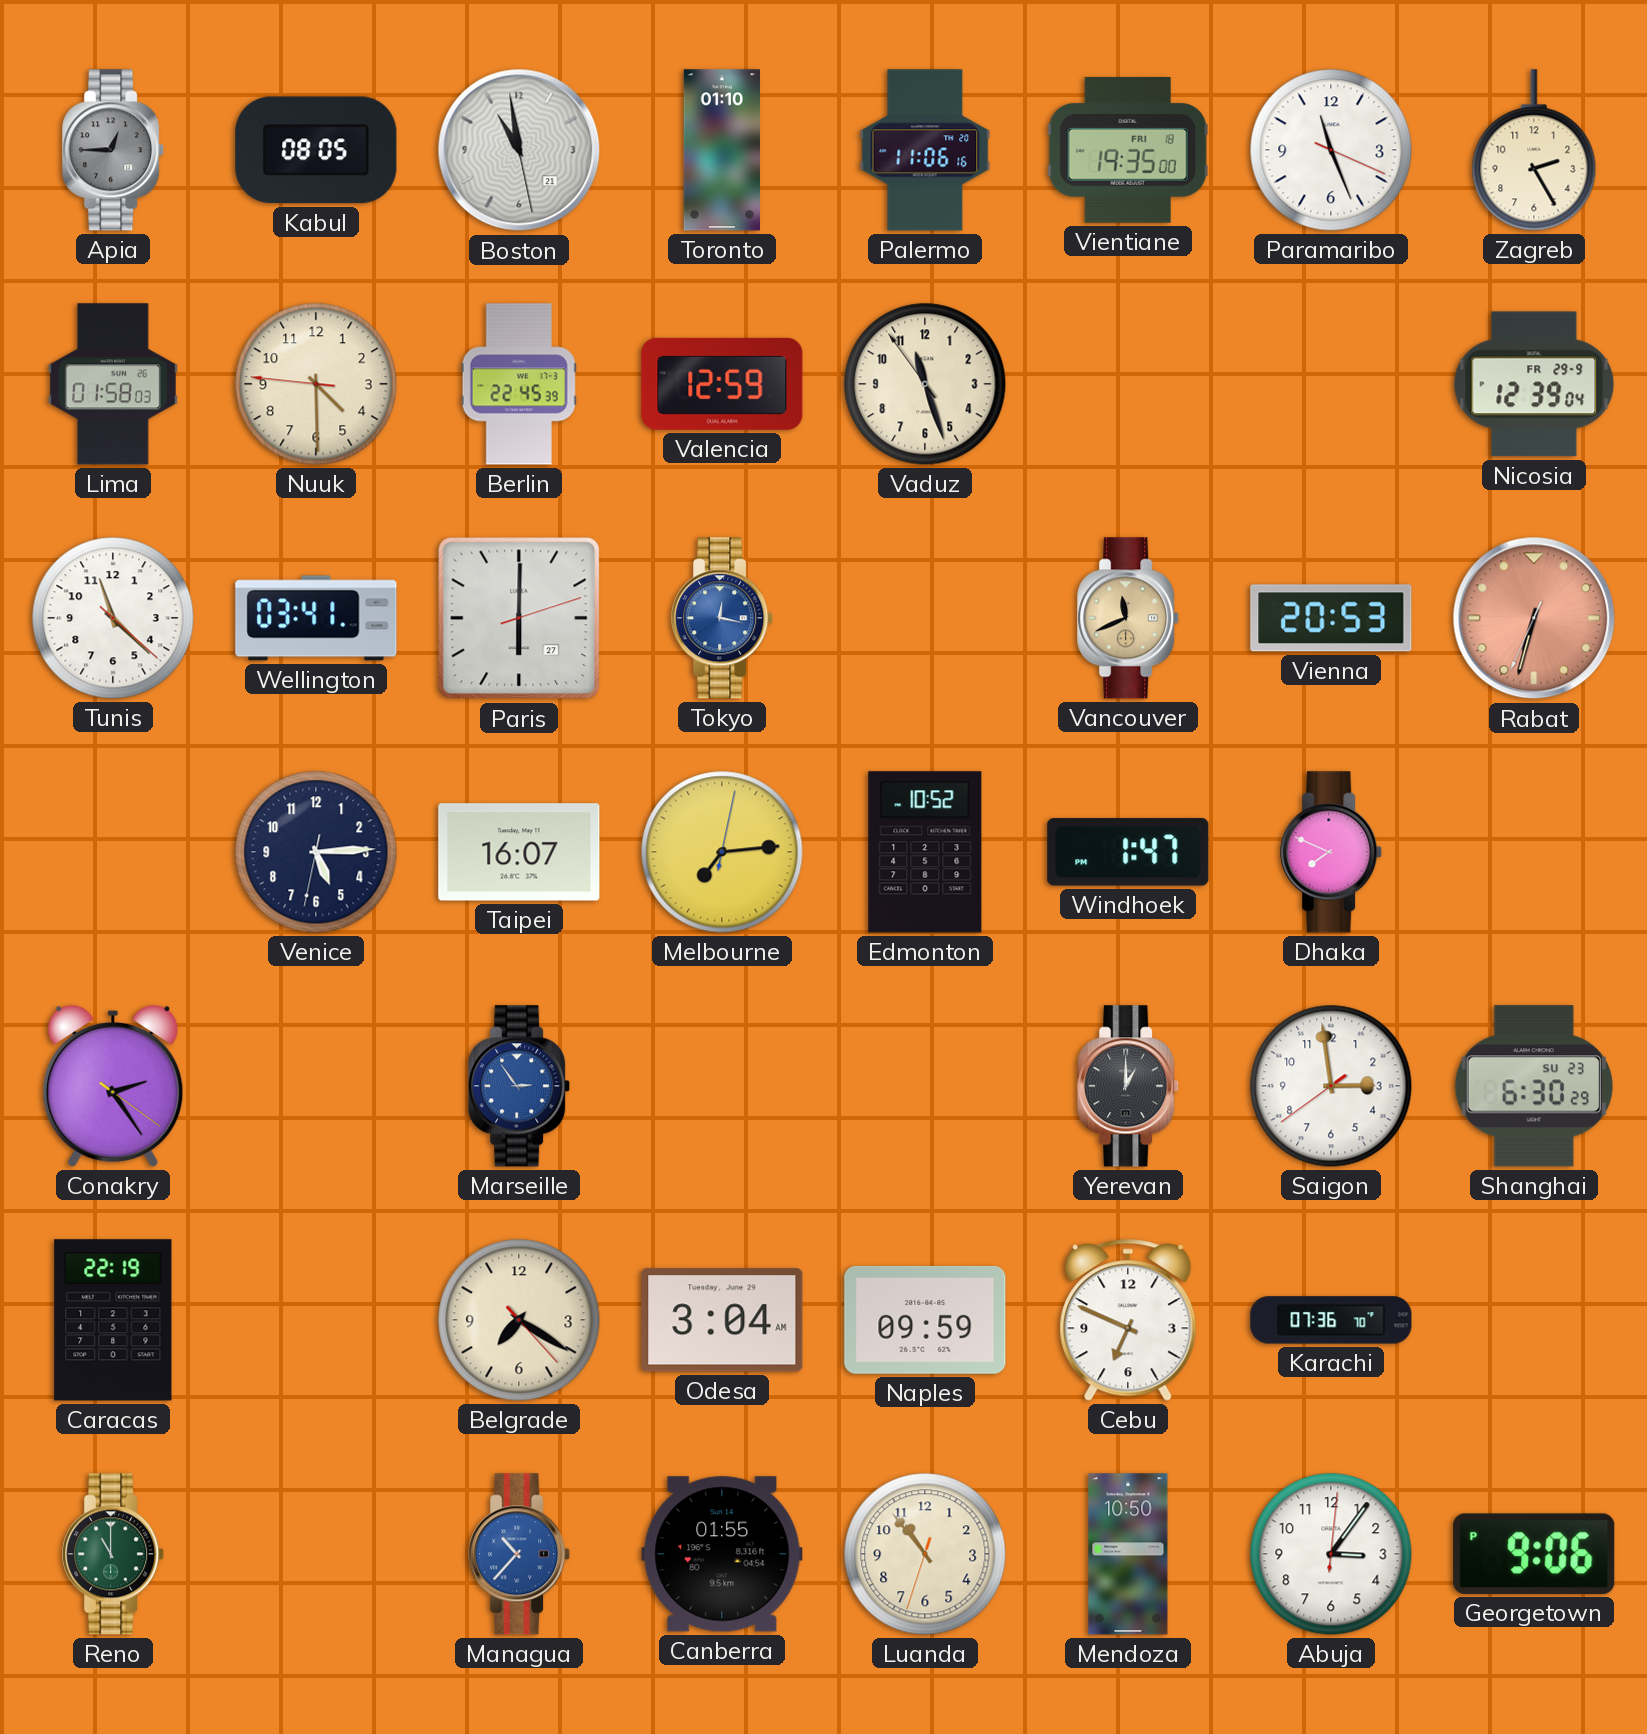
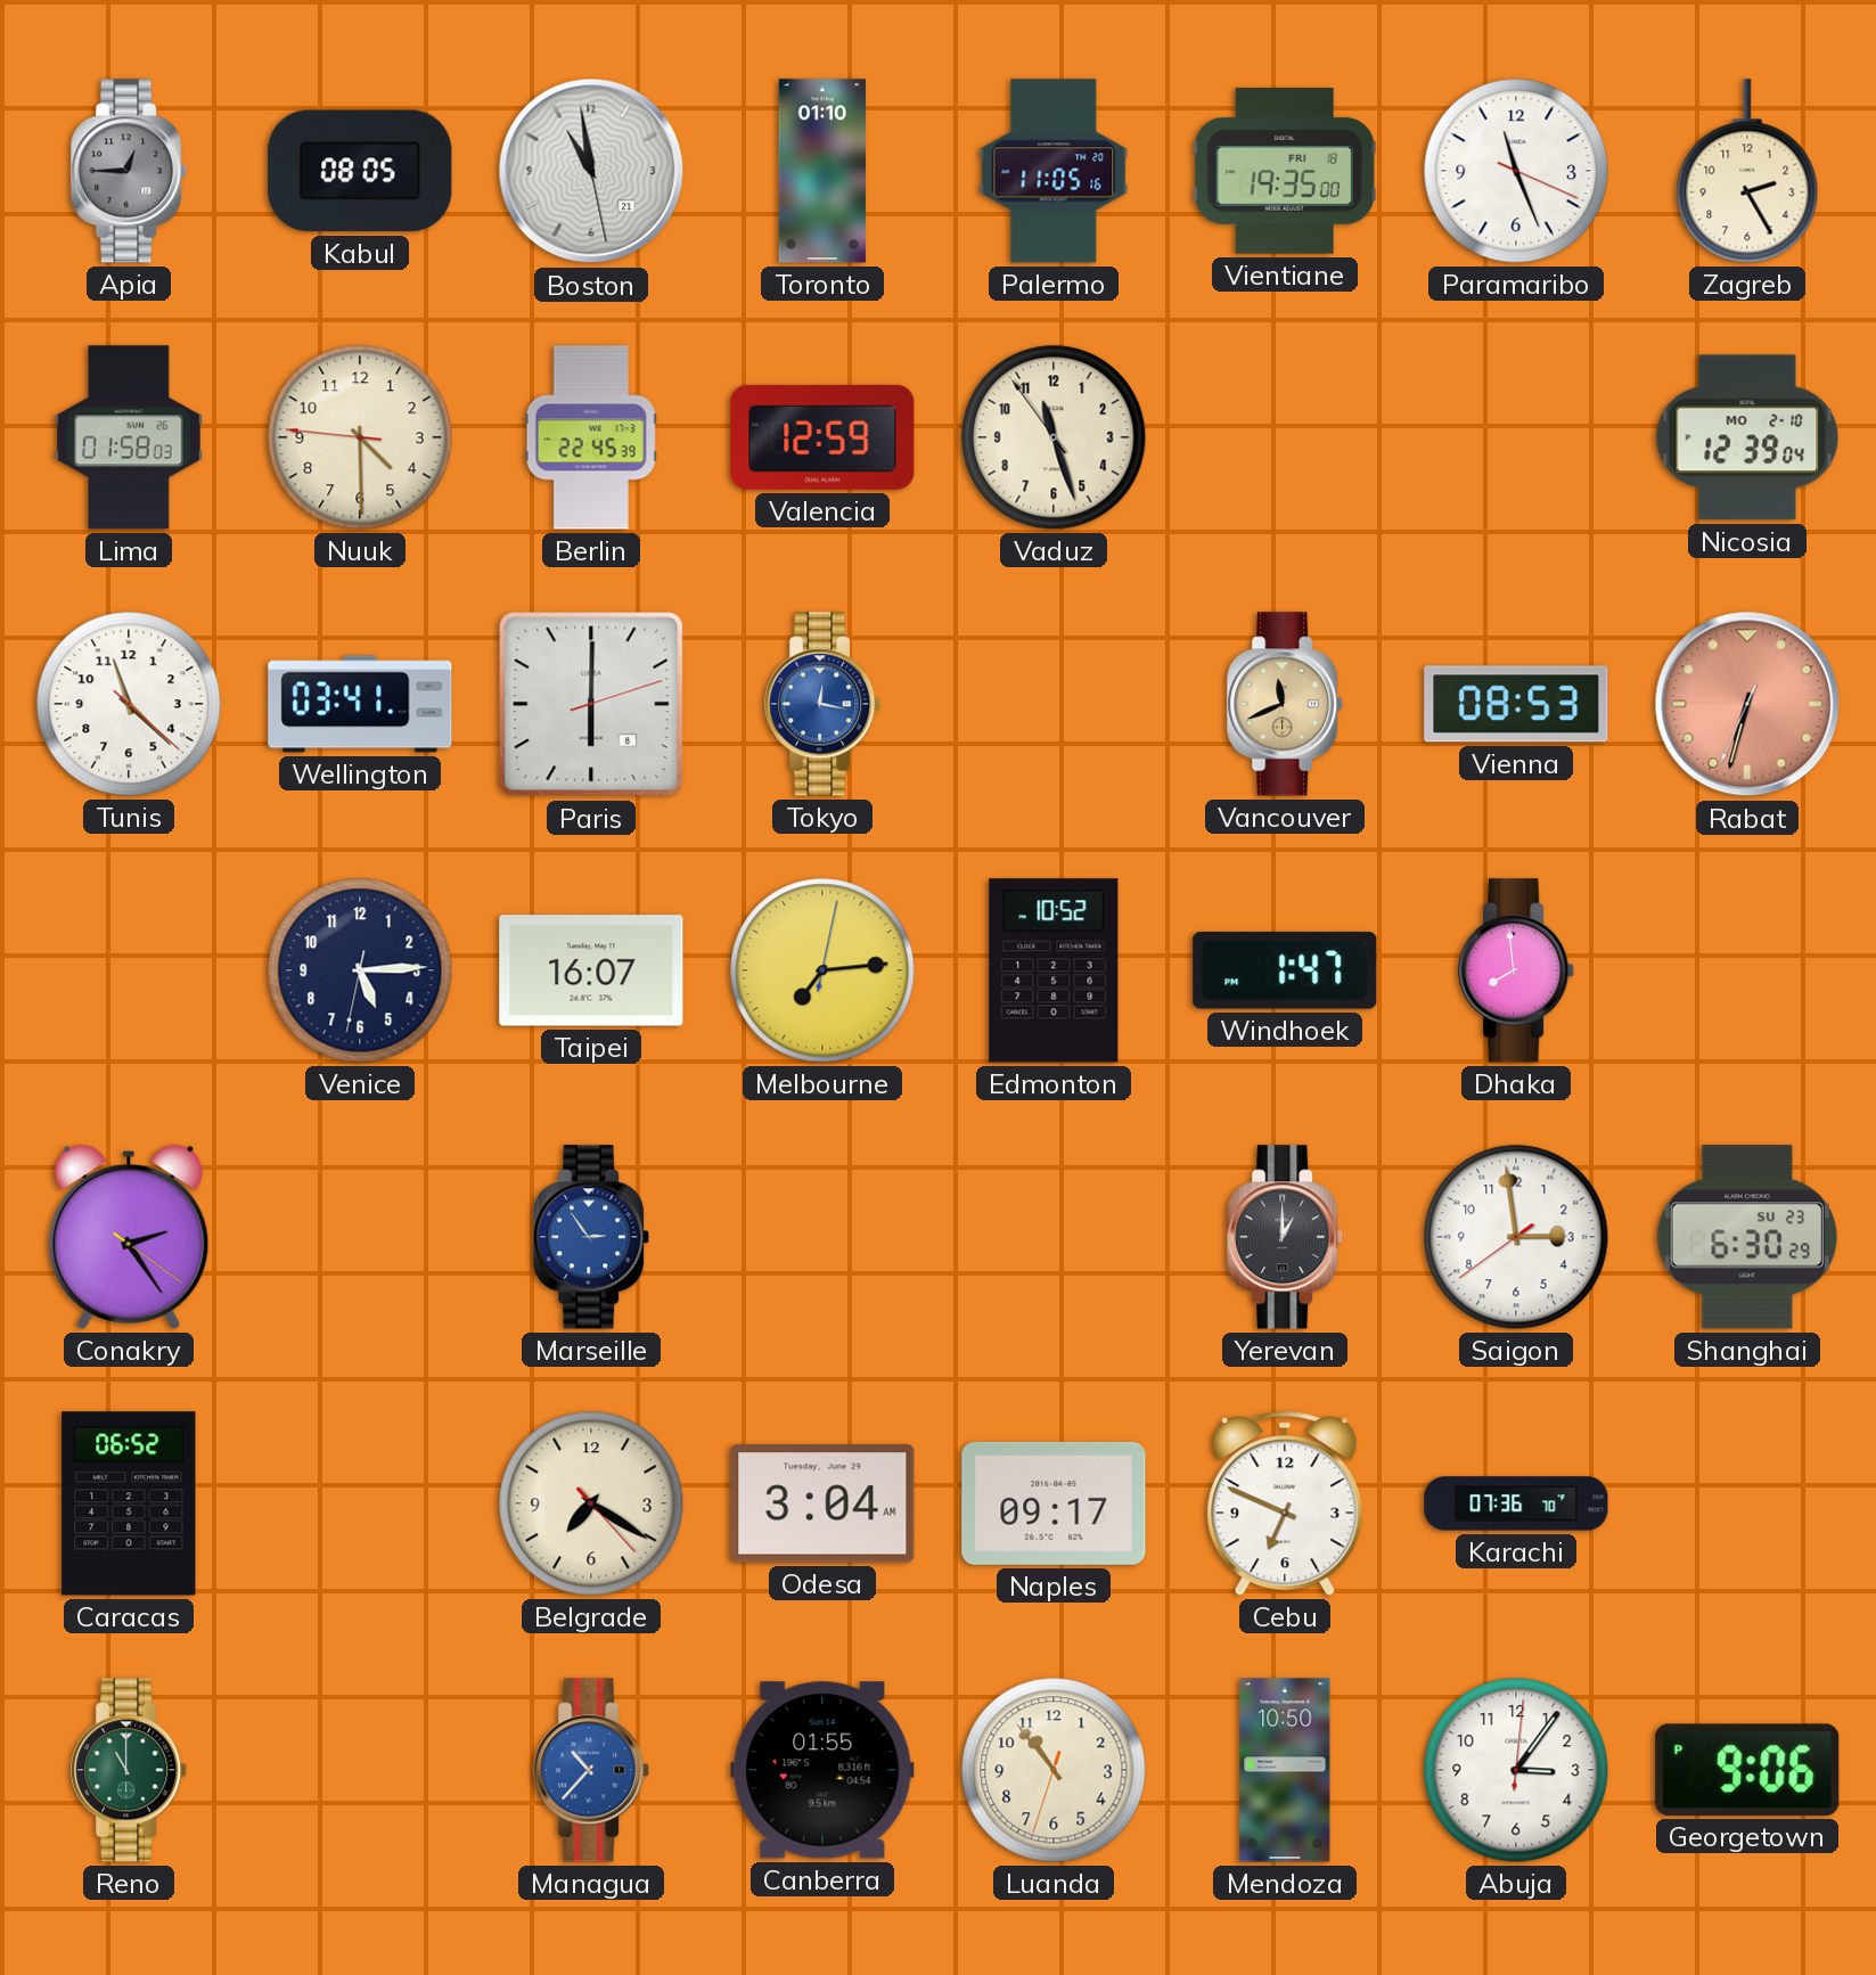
Palermo: 11:06 -> 11:05 (1054, 171)
Nicosia date: FR 29-9 -> MO 2-10 (1747, 437)
Paris date: 27 -> 8 (591, 704)
Vienna: 20:53 -> 08:53 (1516, 704)
Dhaka: 7:49 -> 7:59 (1517, 970)
Caracas: 22:19 -> 06:52 (129, 1503)
Naples: 09:59 -> 09:17 (1054, 1503)
